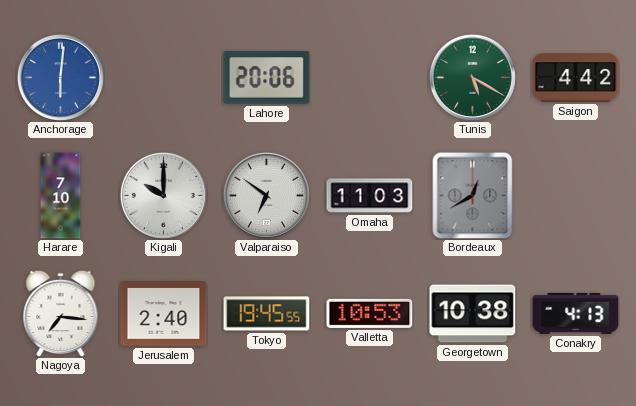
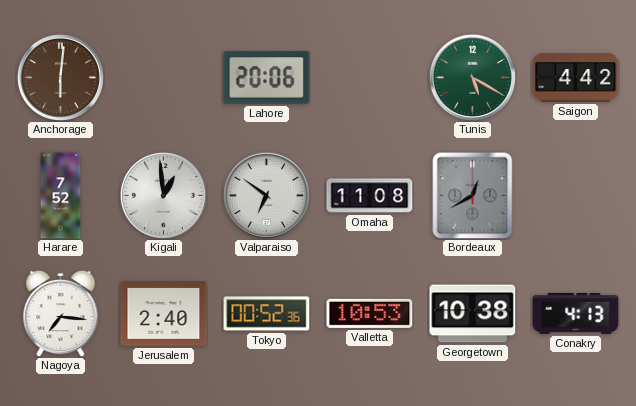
Anchorage dial: blue -> brown (60, 77)
Harare: 7:10 -> 7:52 (61, 196)
Kigali: 10:00 -> 12:59 (163, 195)
Omaha: 11:03 -> 11:08 (370, 196)
Tokyo: 19:45 -> 00:52 (267, 314)
